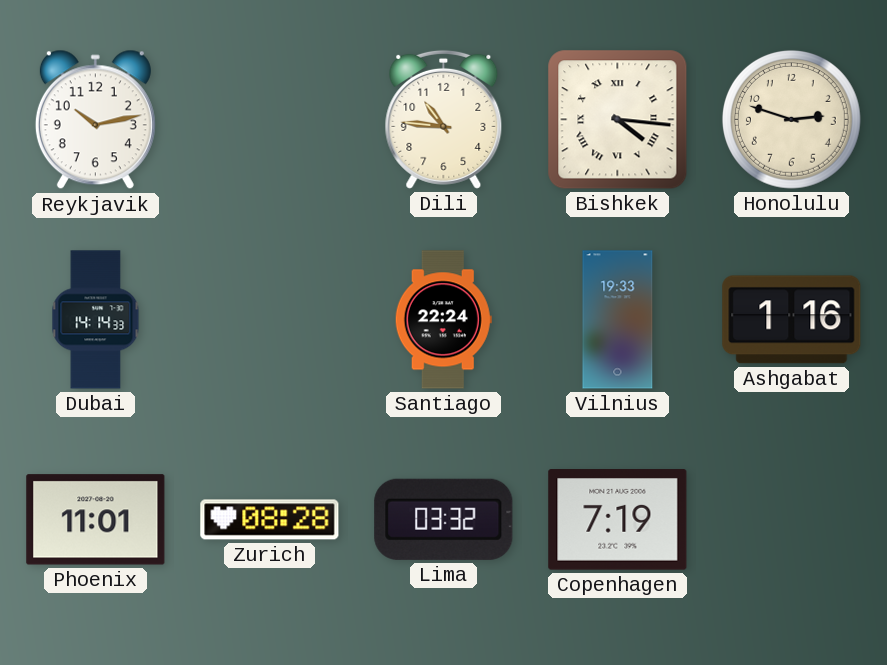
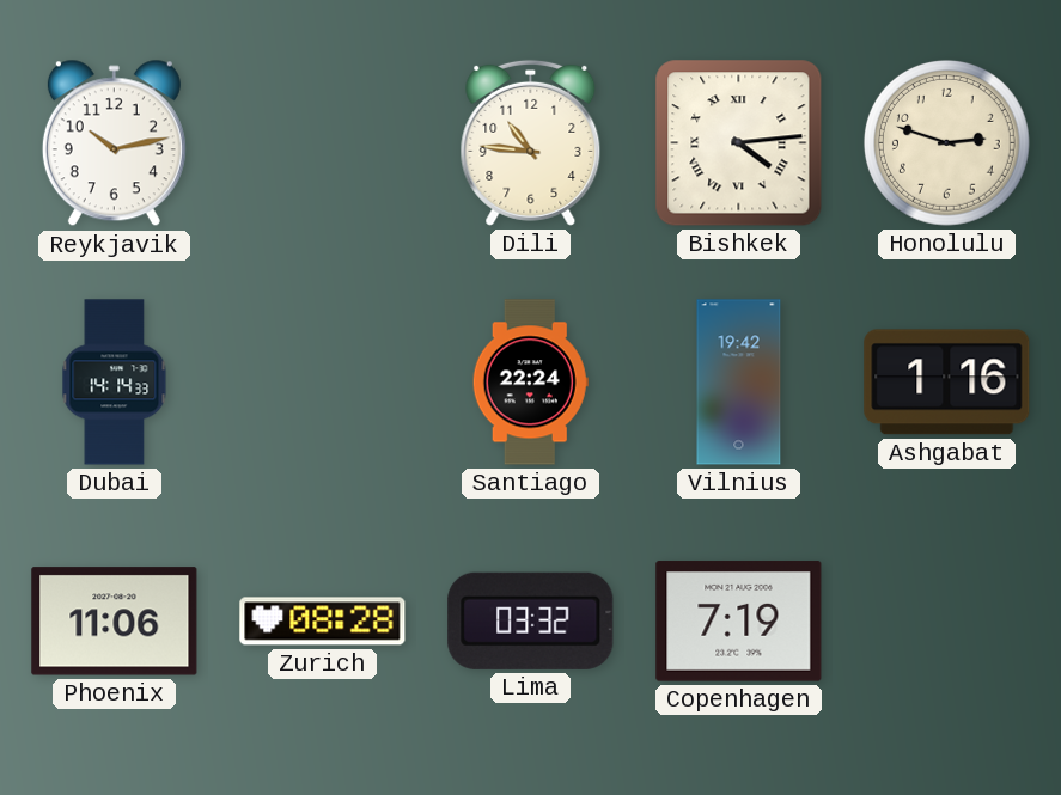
Bishkek: 4:16 -> 4:14 (739, 143)
Vilnius: 19:33 -> 19:42 (739, 383)
Phoenix: 11:01 -> 11:06 (115, 622)
